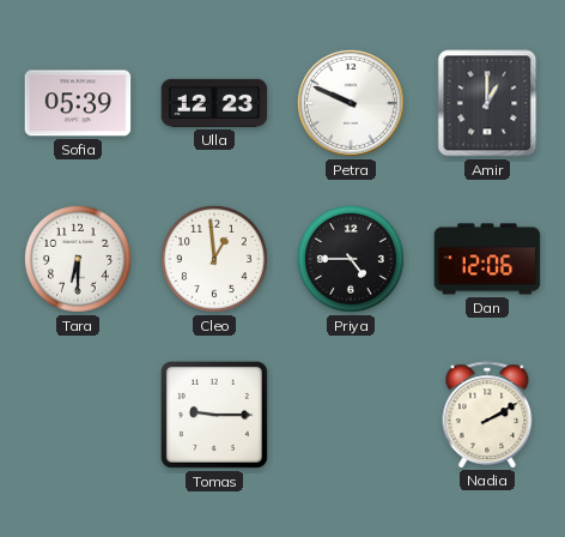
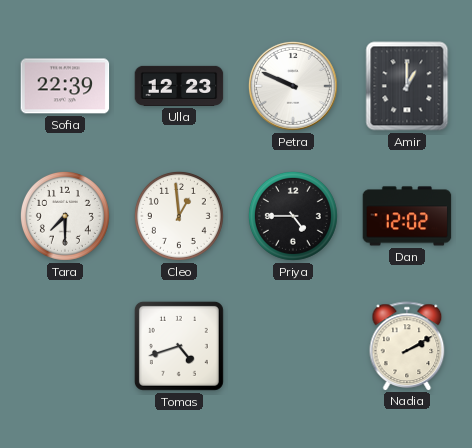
Sofia: 05:39 -> 22:39 (65, 86)
Tara: 6:30 -> 7:30 (65, 216)
Dan: 12:06 -> 12:02 (407, 216)
Tomas: 9:15 -> 4:42 (179, 346)
